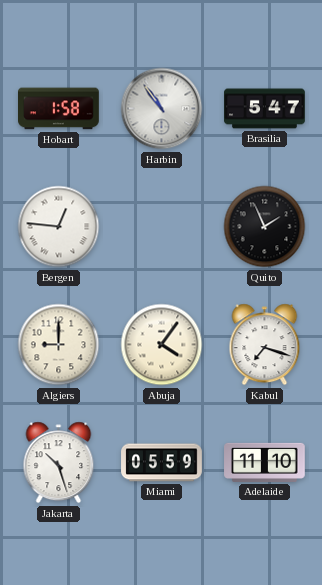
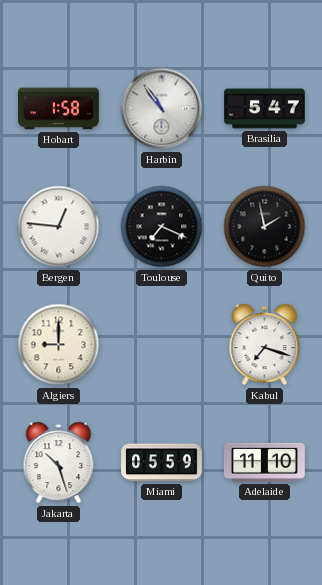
Toulouse: none -> 7:19 (162, 227)
Quito: 1:56 -> 1:58 (265, 227)
Abuja: 4:06 -> none (162, 345)
